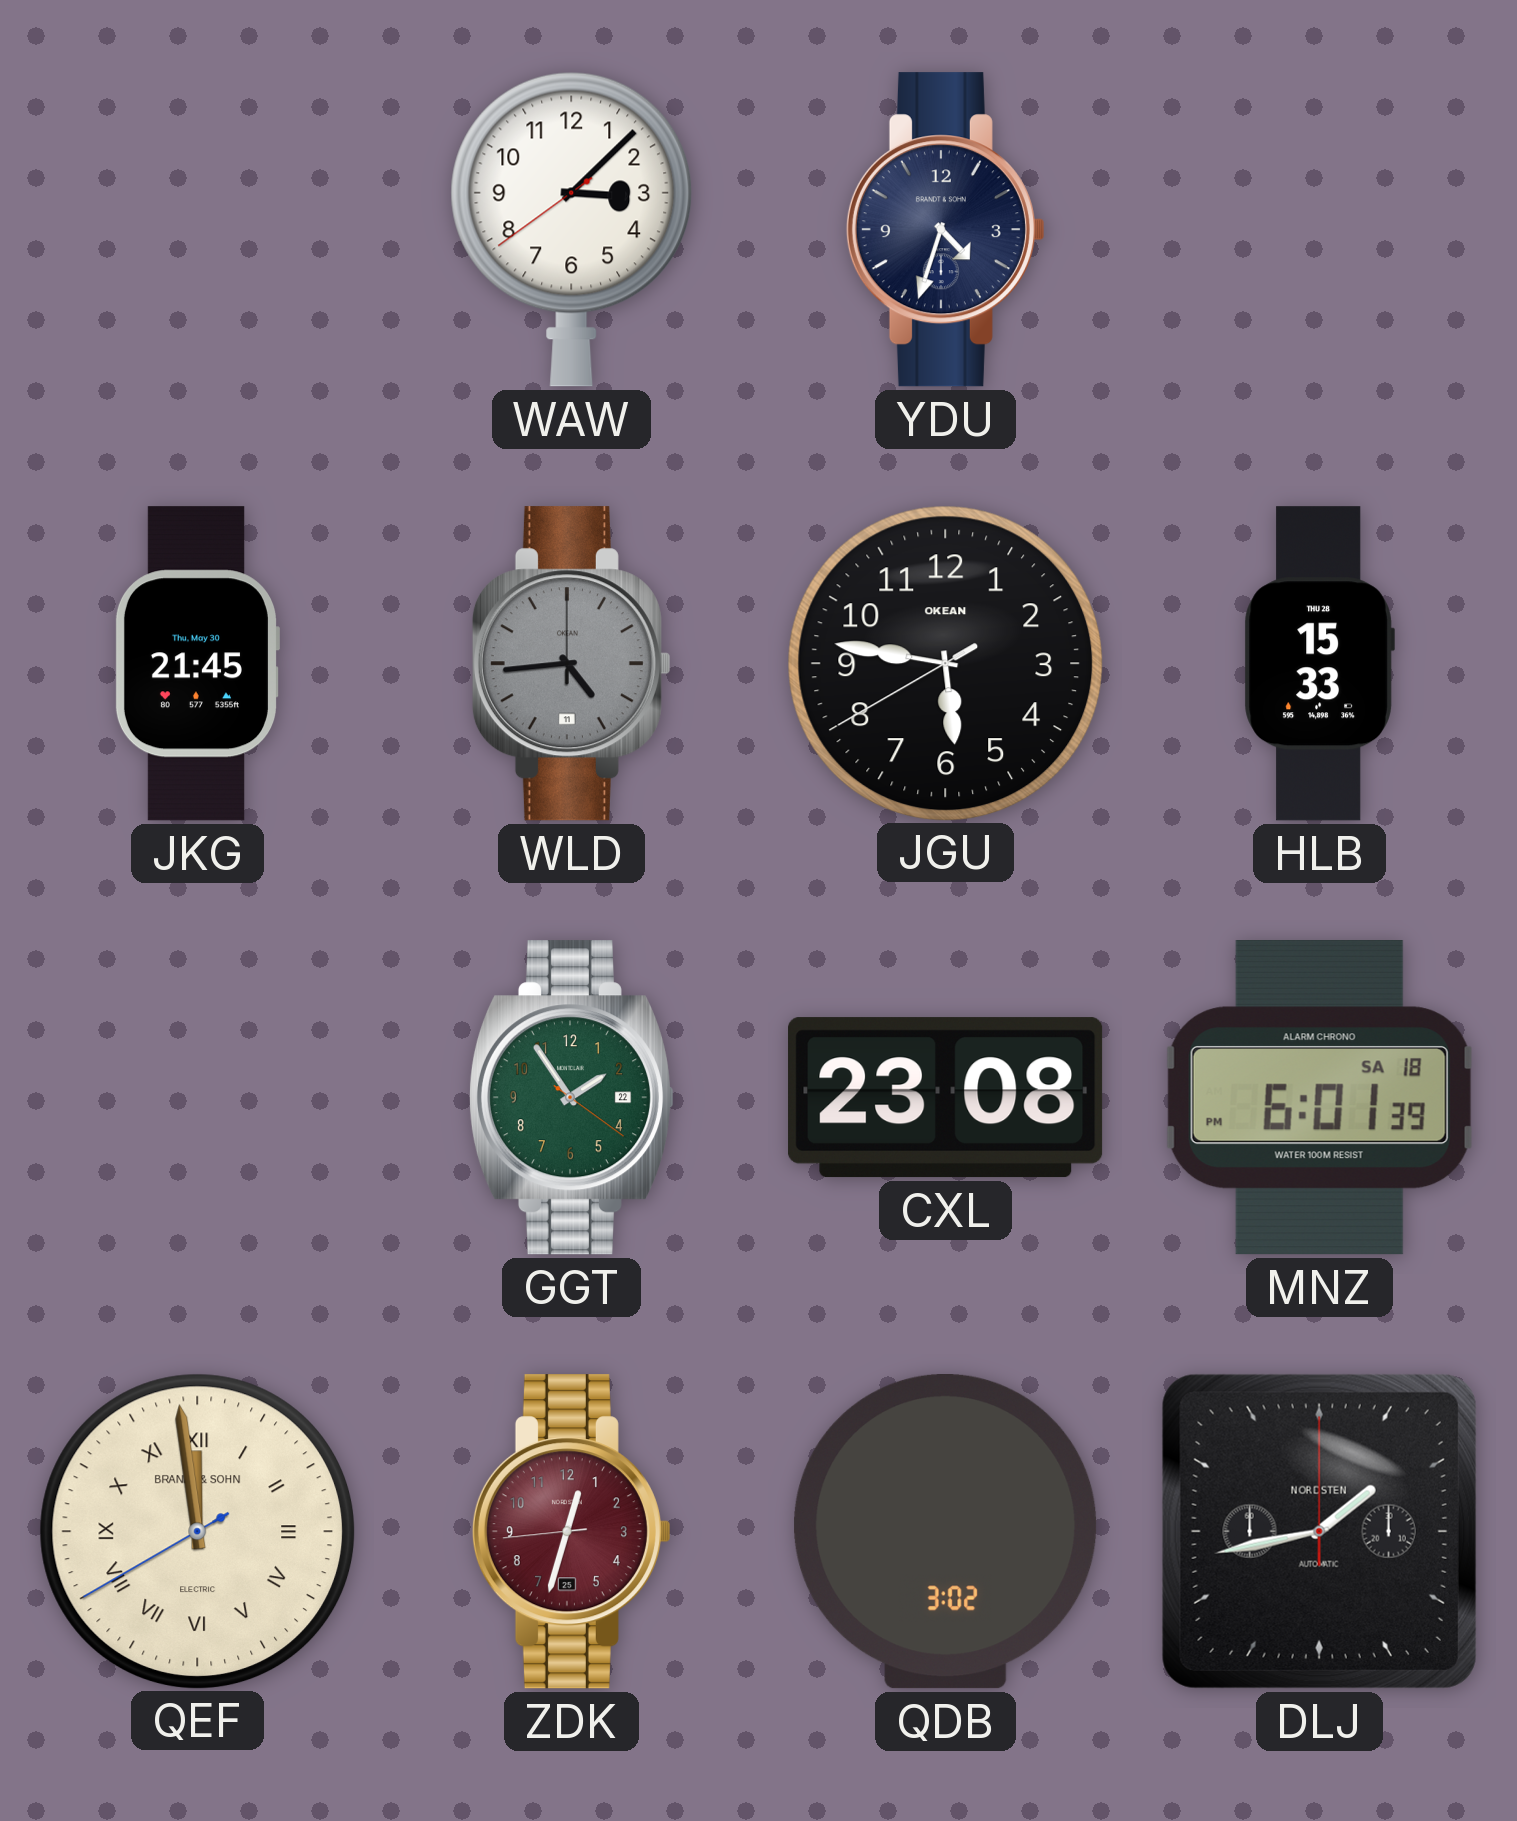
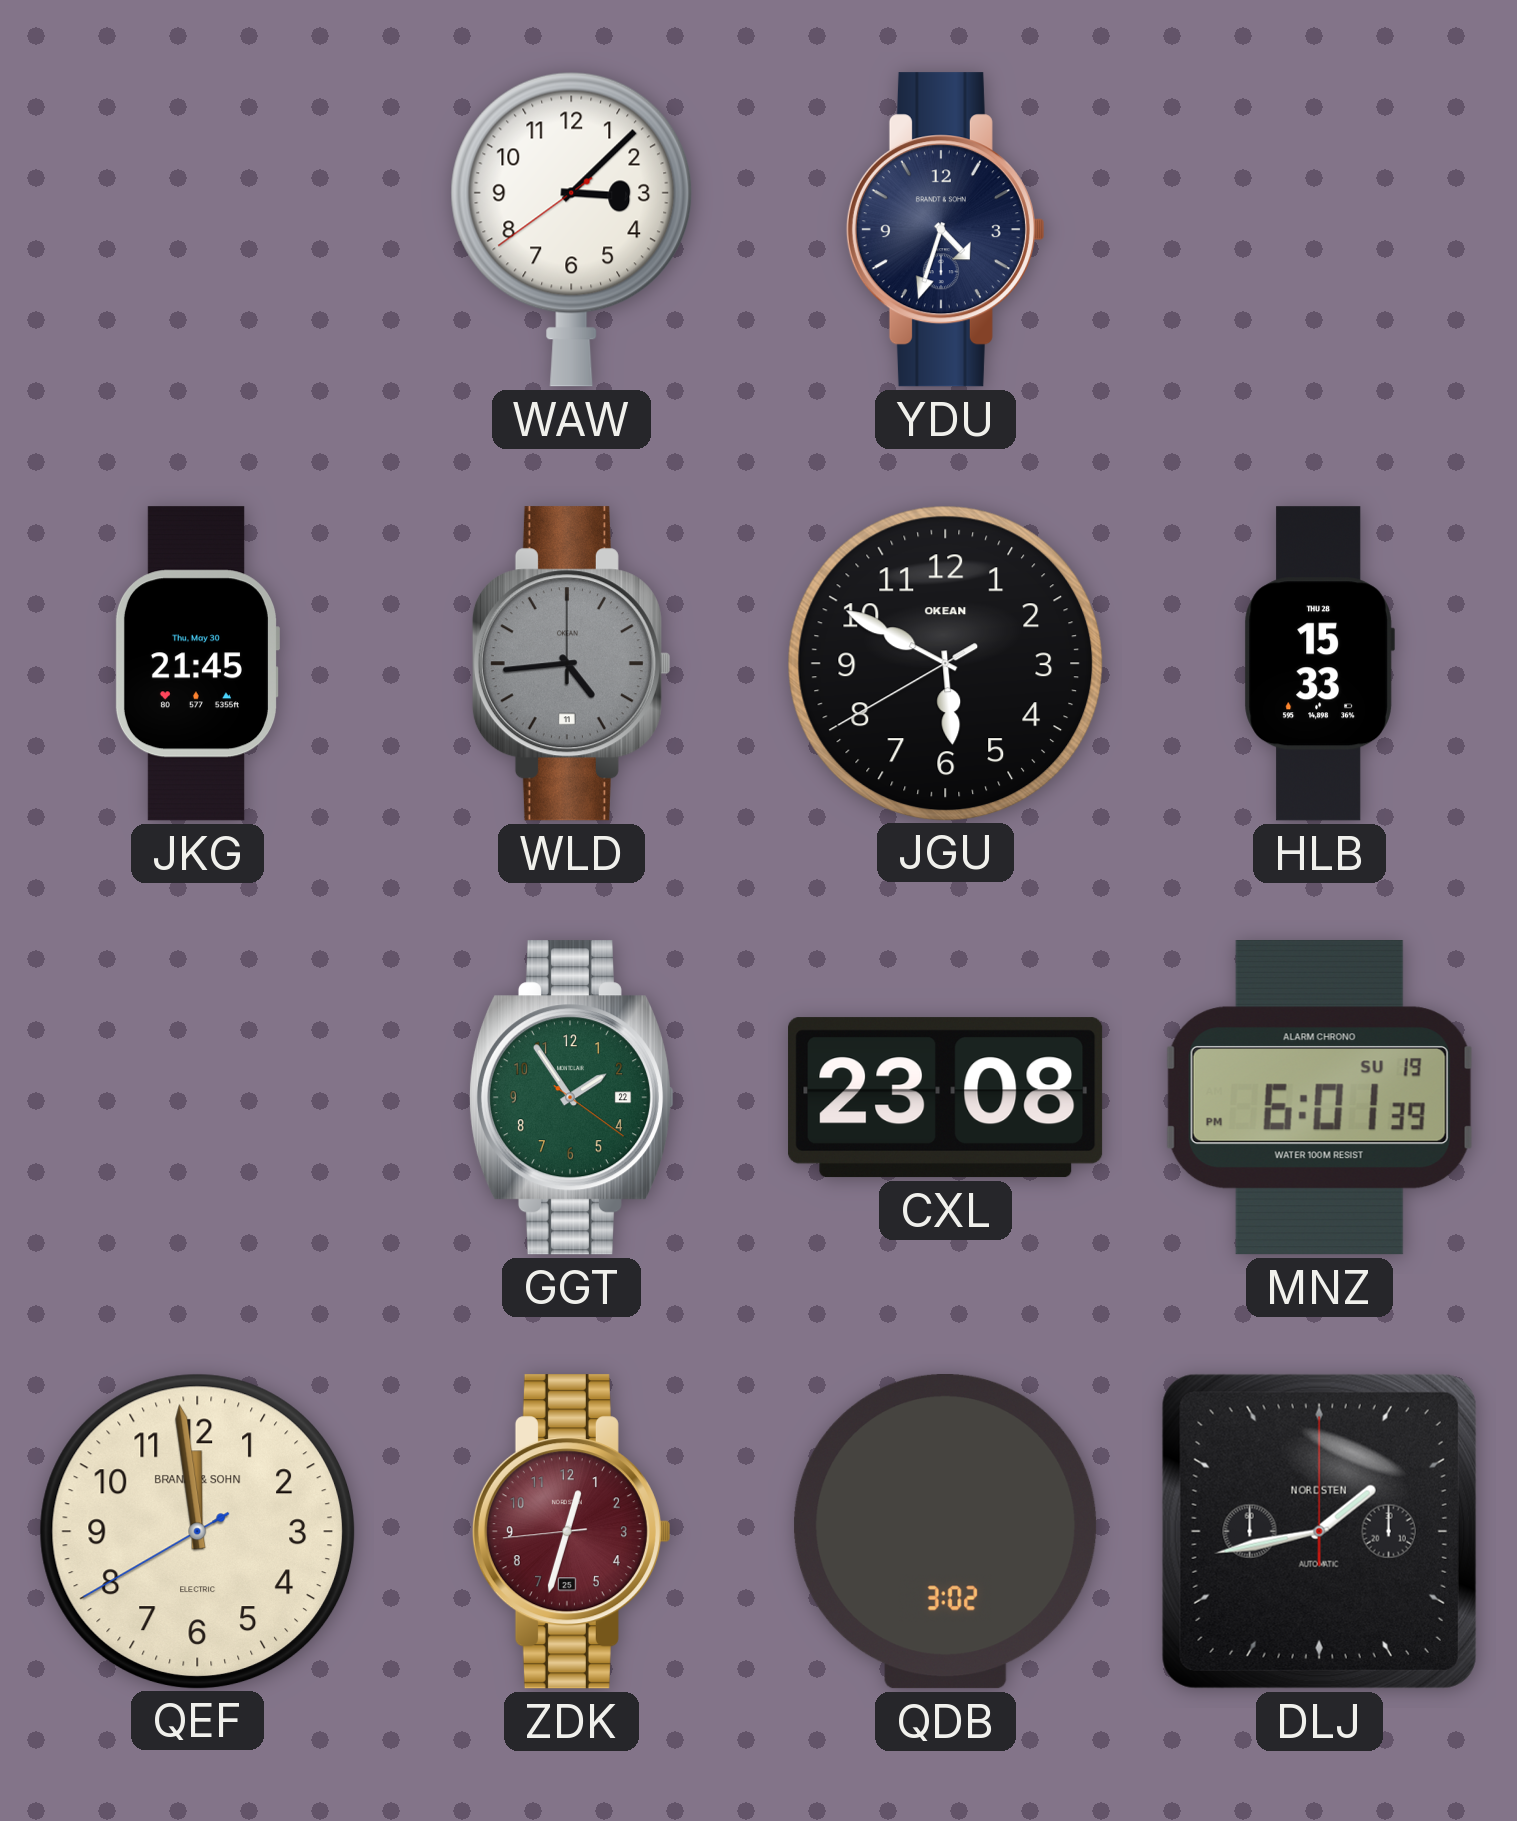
JGU: 5:46 -> 5:49 (945, 663)
MNZ date: SA 18 -> SU 19 (1319, 1098)
QEF numerals: Roman -> Arabic (197, 1531)
